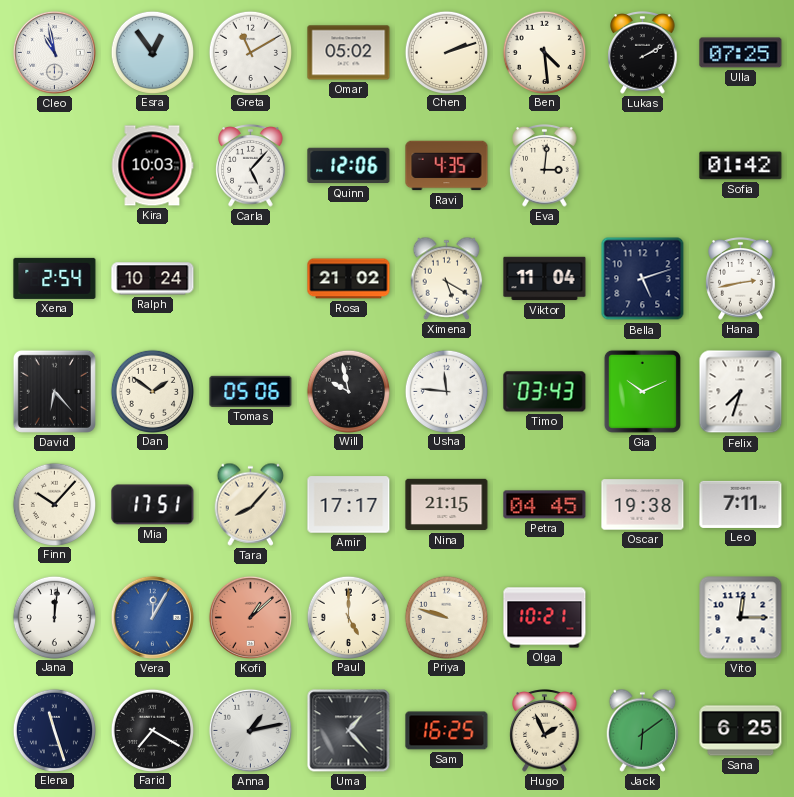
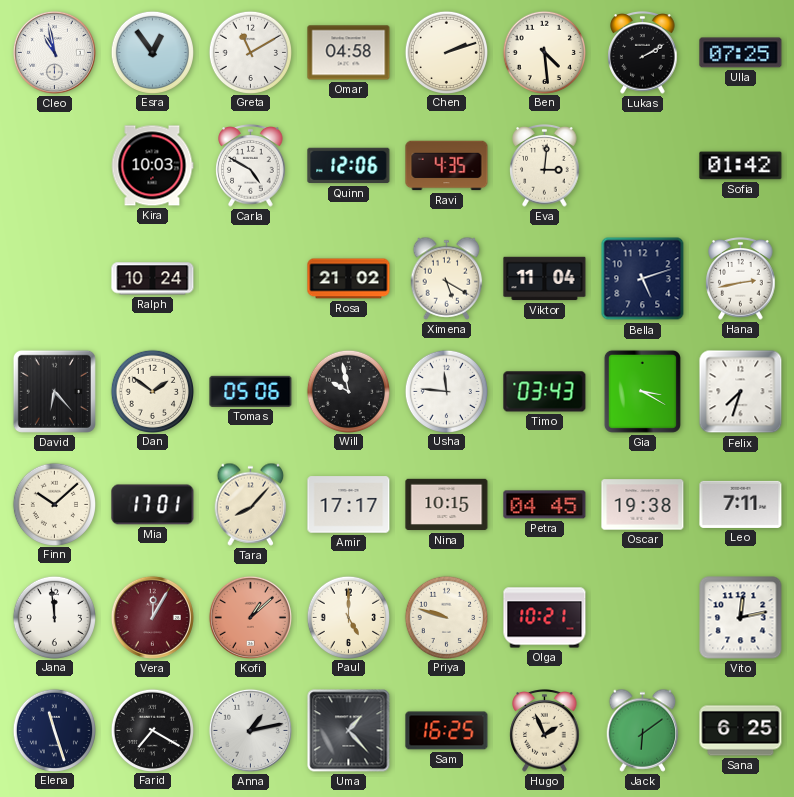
Omar: 05:02 -> 04:58 (349, 53)
Carla: 5:07 -> 4:50 (251, 166)
Xena: 2:54 -> none (55, 278)
Gia: 10:11 -> 3:20 (642, 391)
Finn: 10:07 -> 10:08 (54, 504)
Mia: 17:51 -> 17:01 (153, 505)
Nina: 21:15 -> 10:15 (447, 505)
Jana: 12:01 -> 11:59 (54, 617)
Vera dial: blue -> burgundy (152, 617)
Vito: 12:15 -> 12:13 (741, 618)
